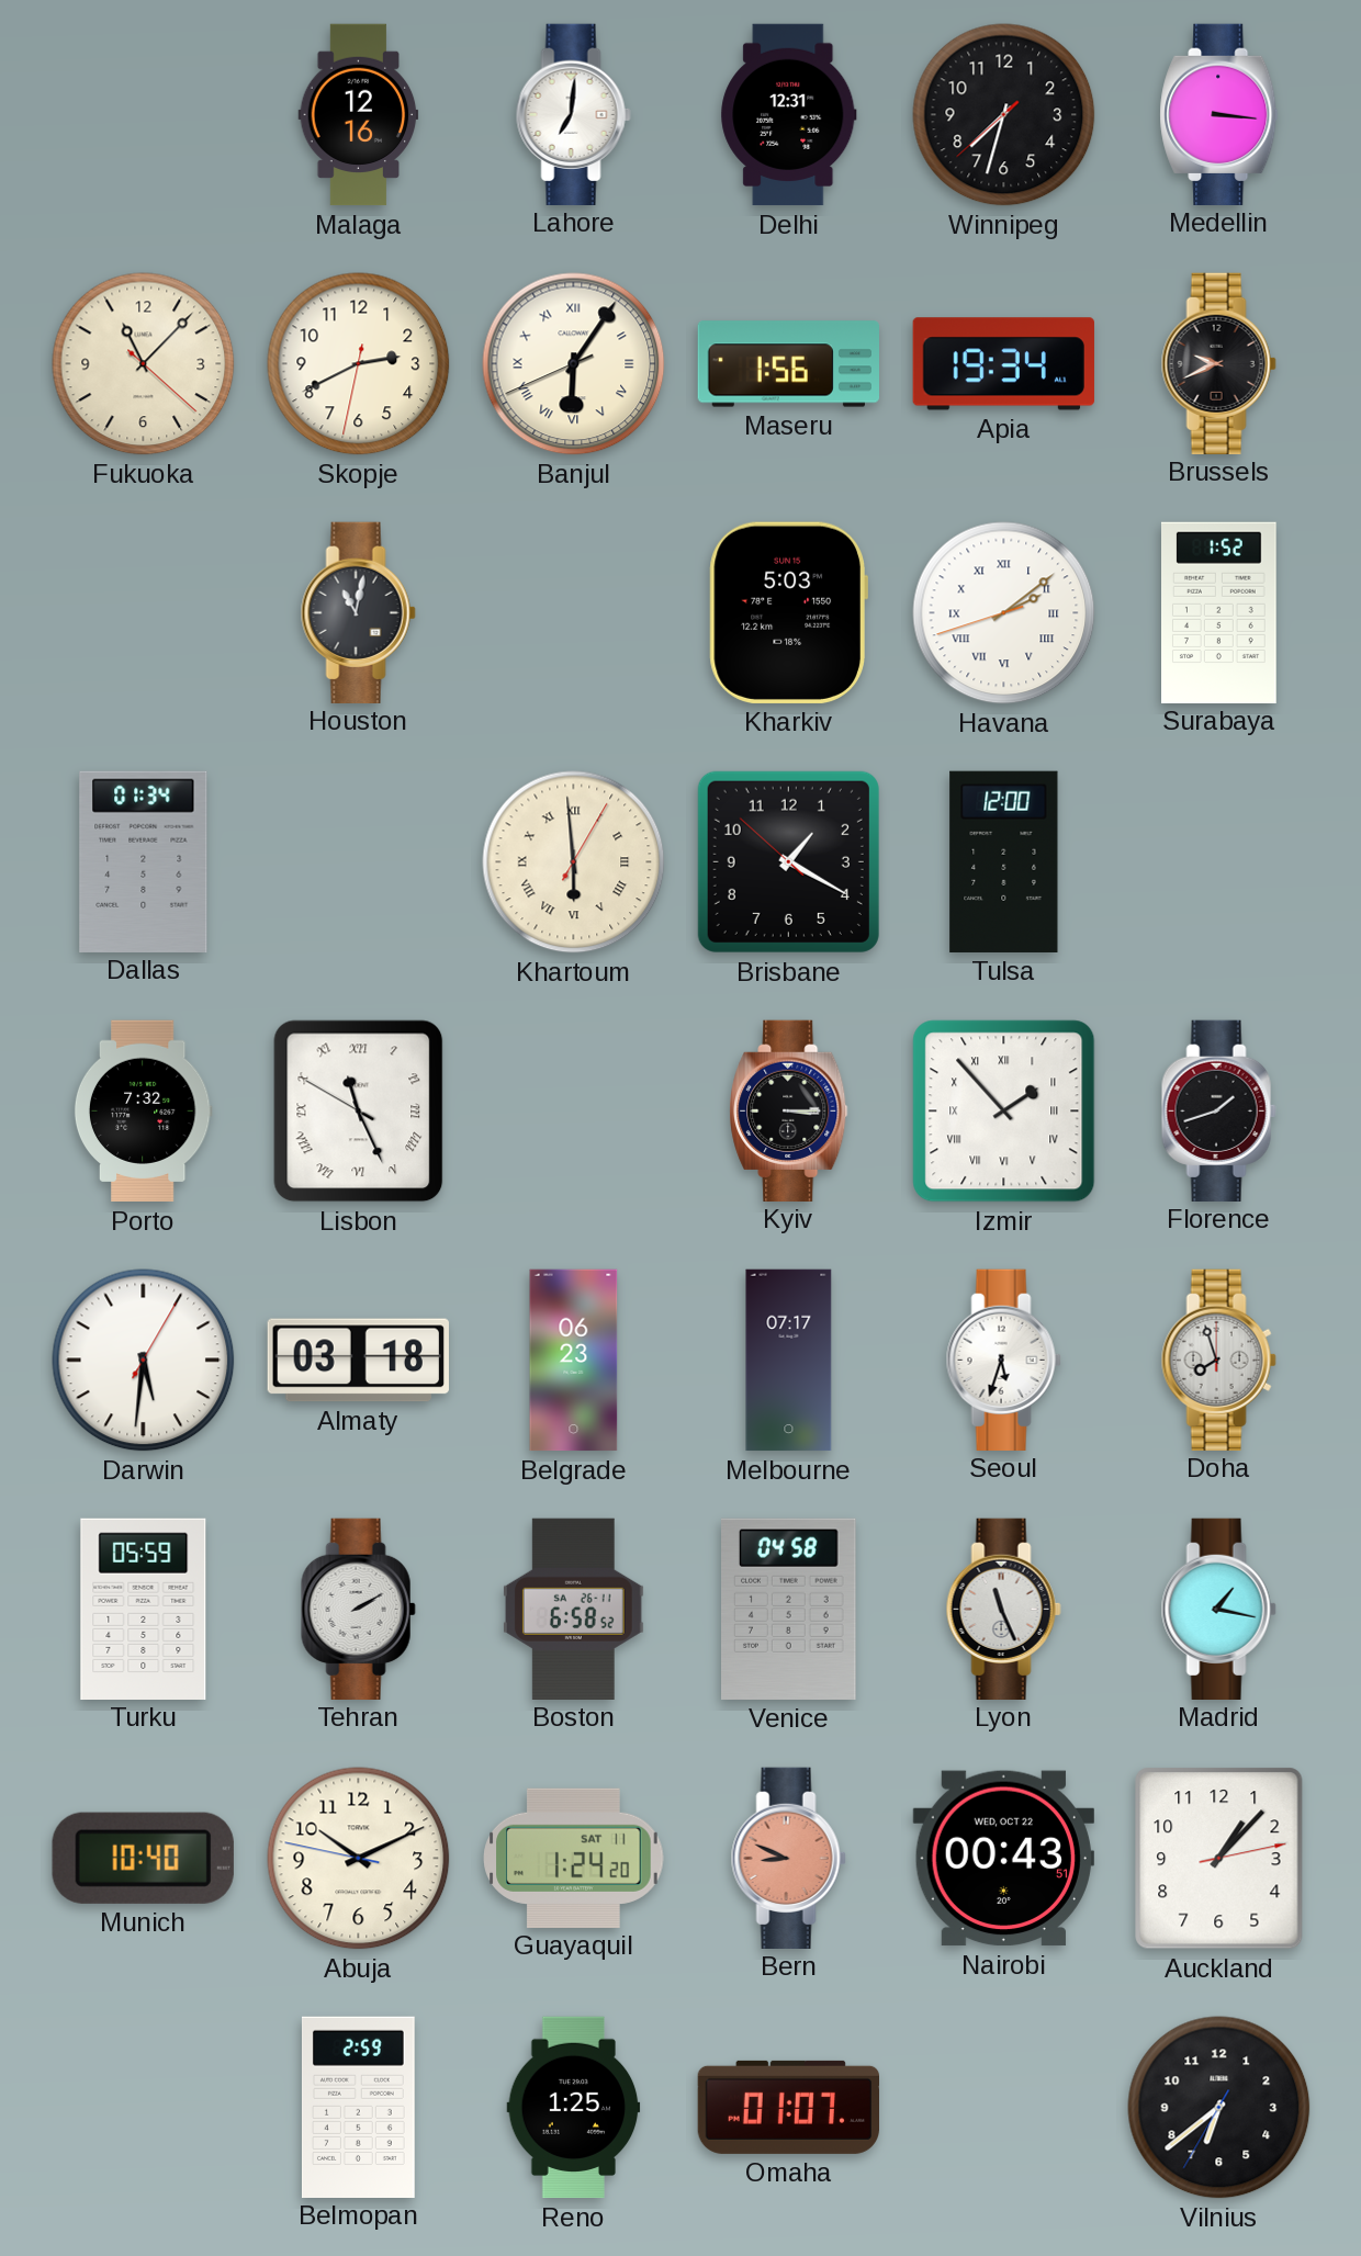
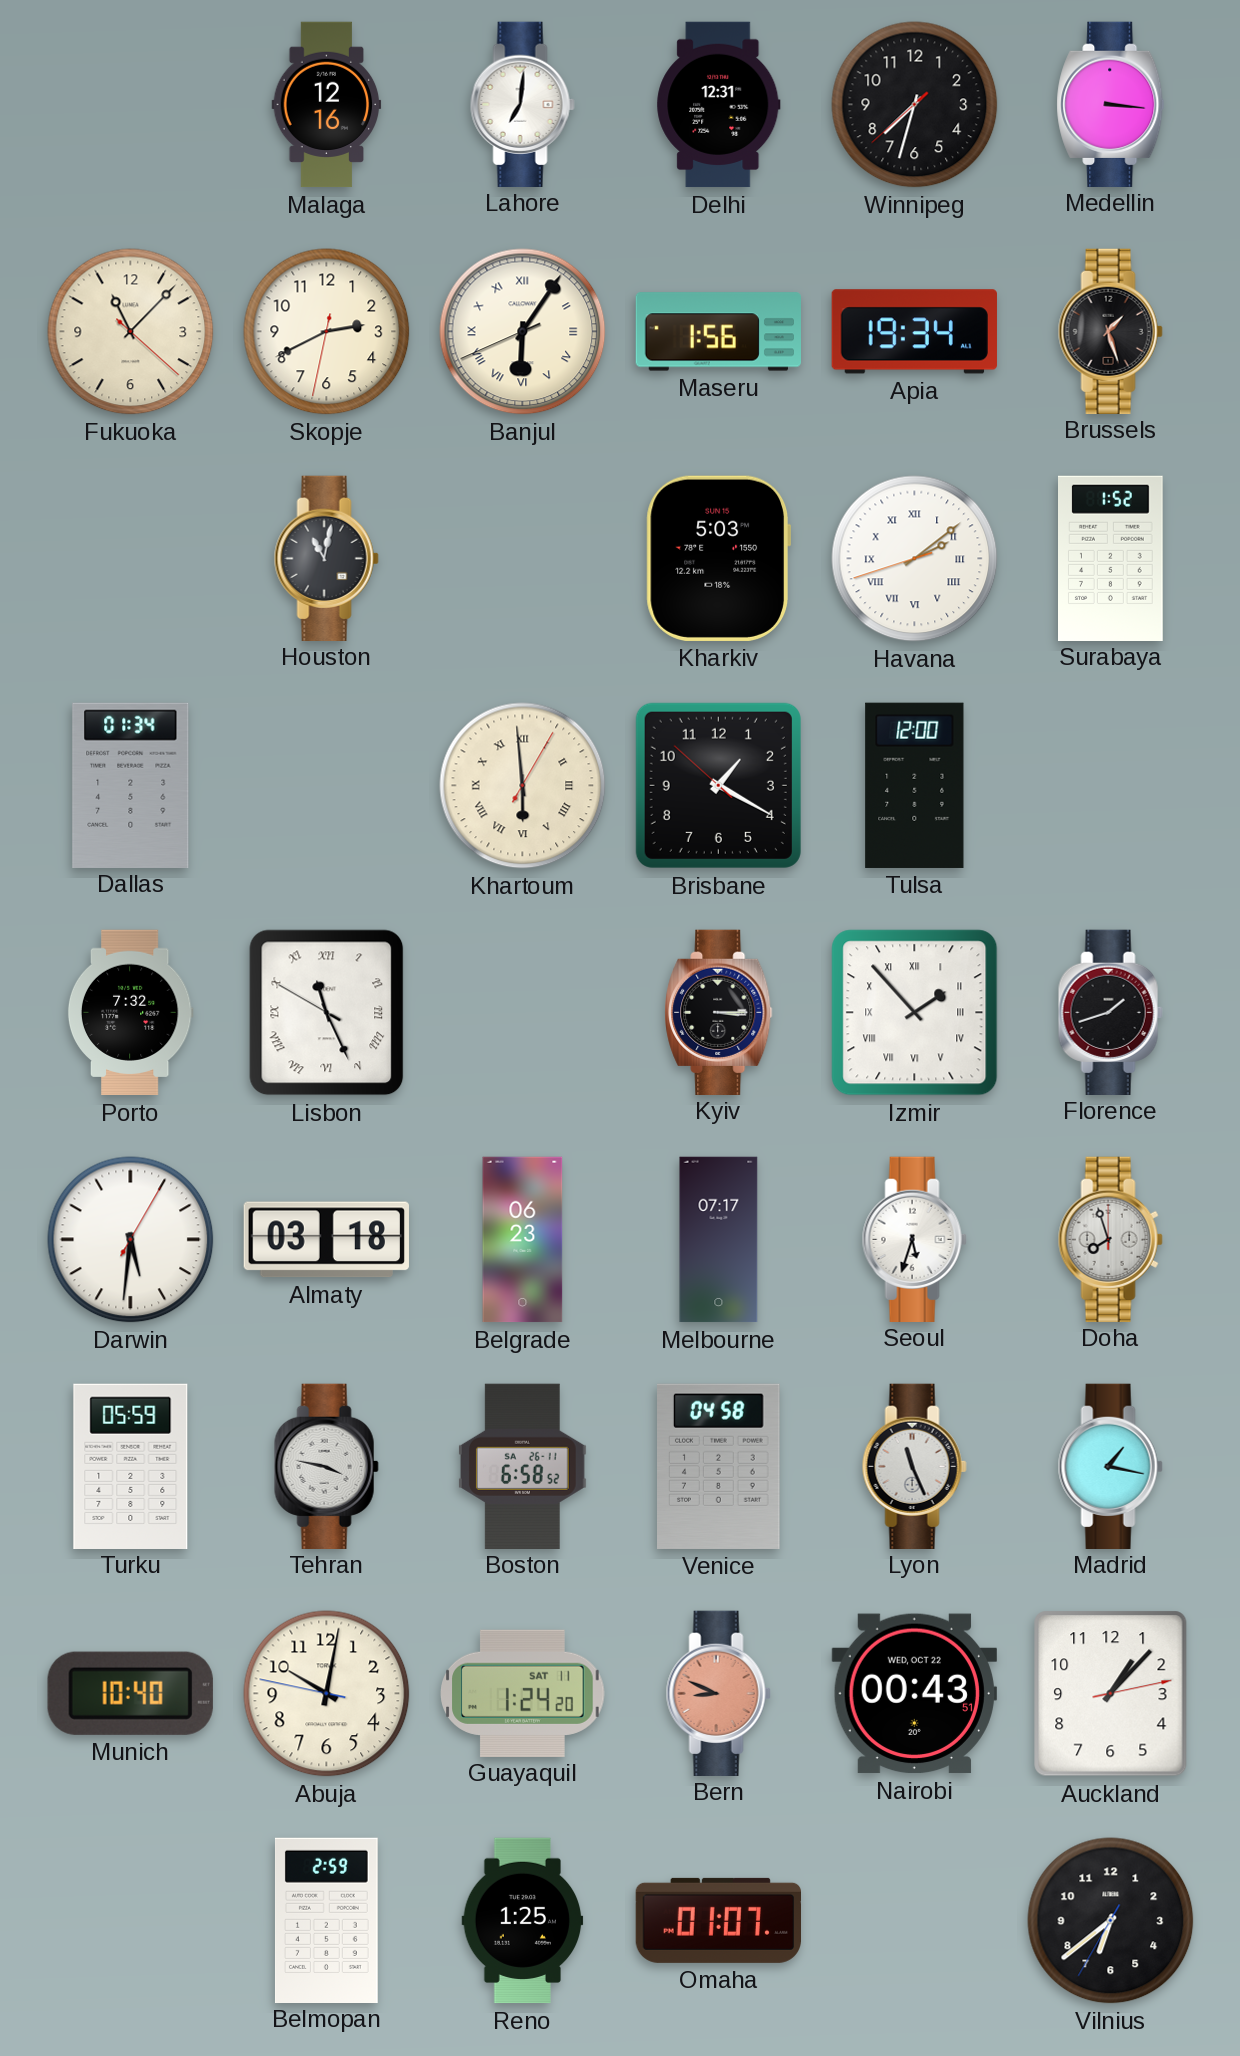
Brussels: 9:41 -> 1:27 (1110, 331)
Tehran: 2:10 -> 3:47 (326, 1466)
Abuja: 10:10 -> 10:01 (327, 1694)
